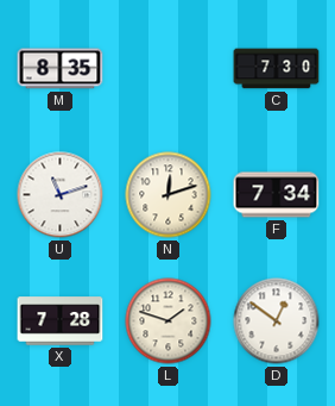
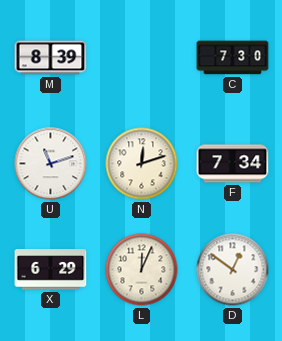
M: 8:35 -> 8:39 (51, 58)
X: 7:28 -> 6:29 (51, 270)
L: 1:48 -> 12:04 (142, 270)
